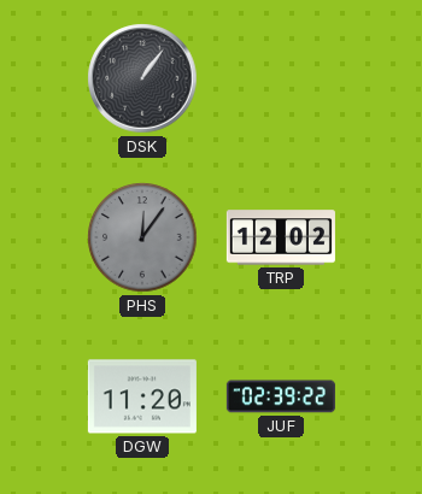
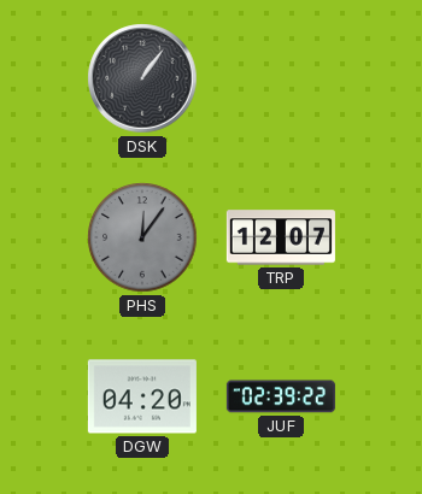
TRP: 12:02 -> 12:07 (281, 237)
DGW: 11:20 -> 04:20 (142, 396)
